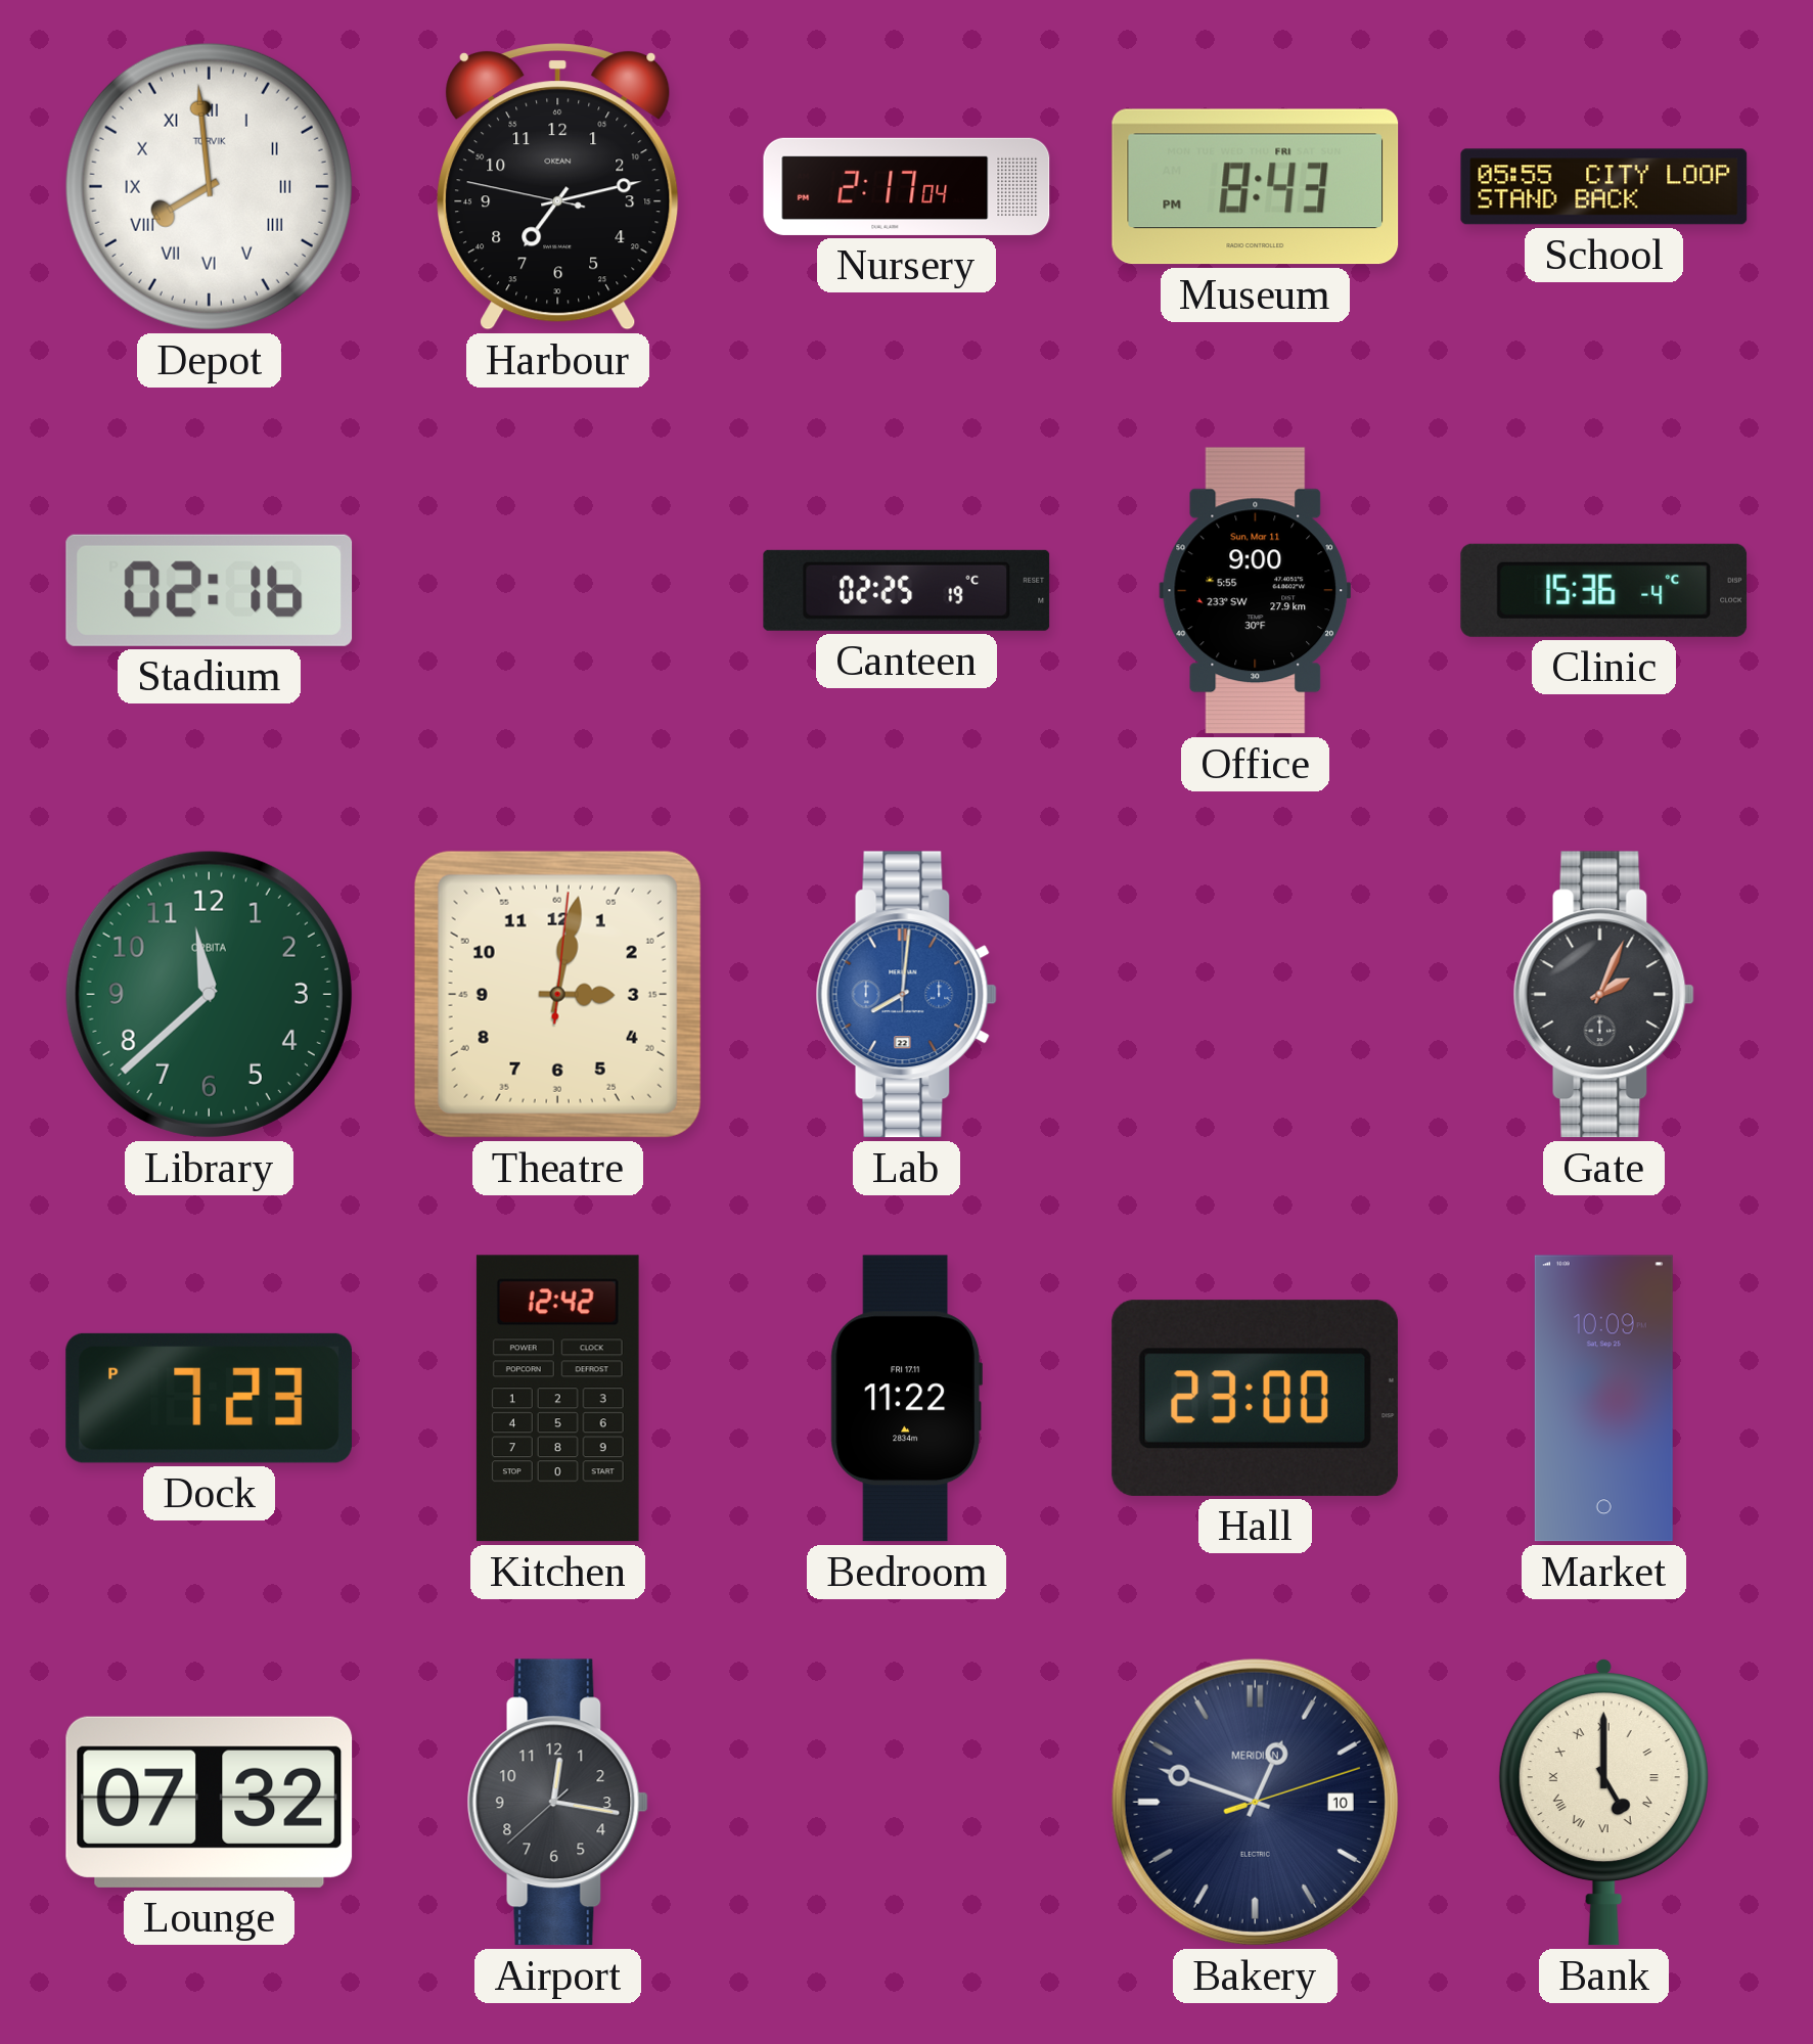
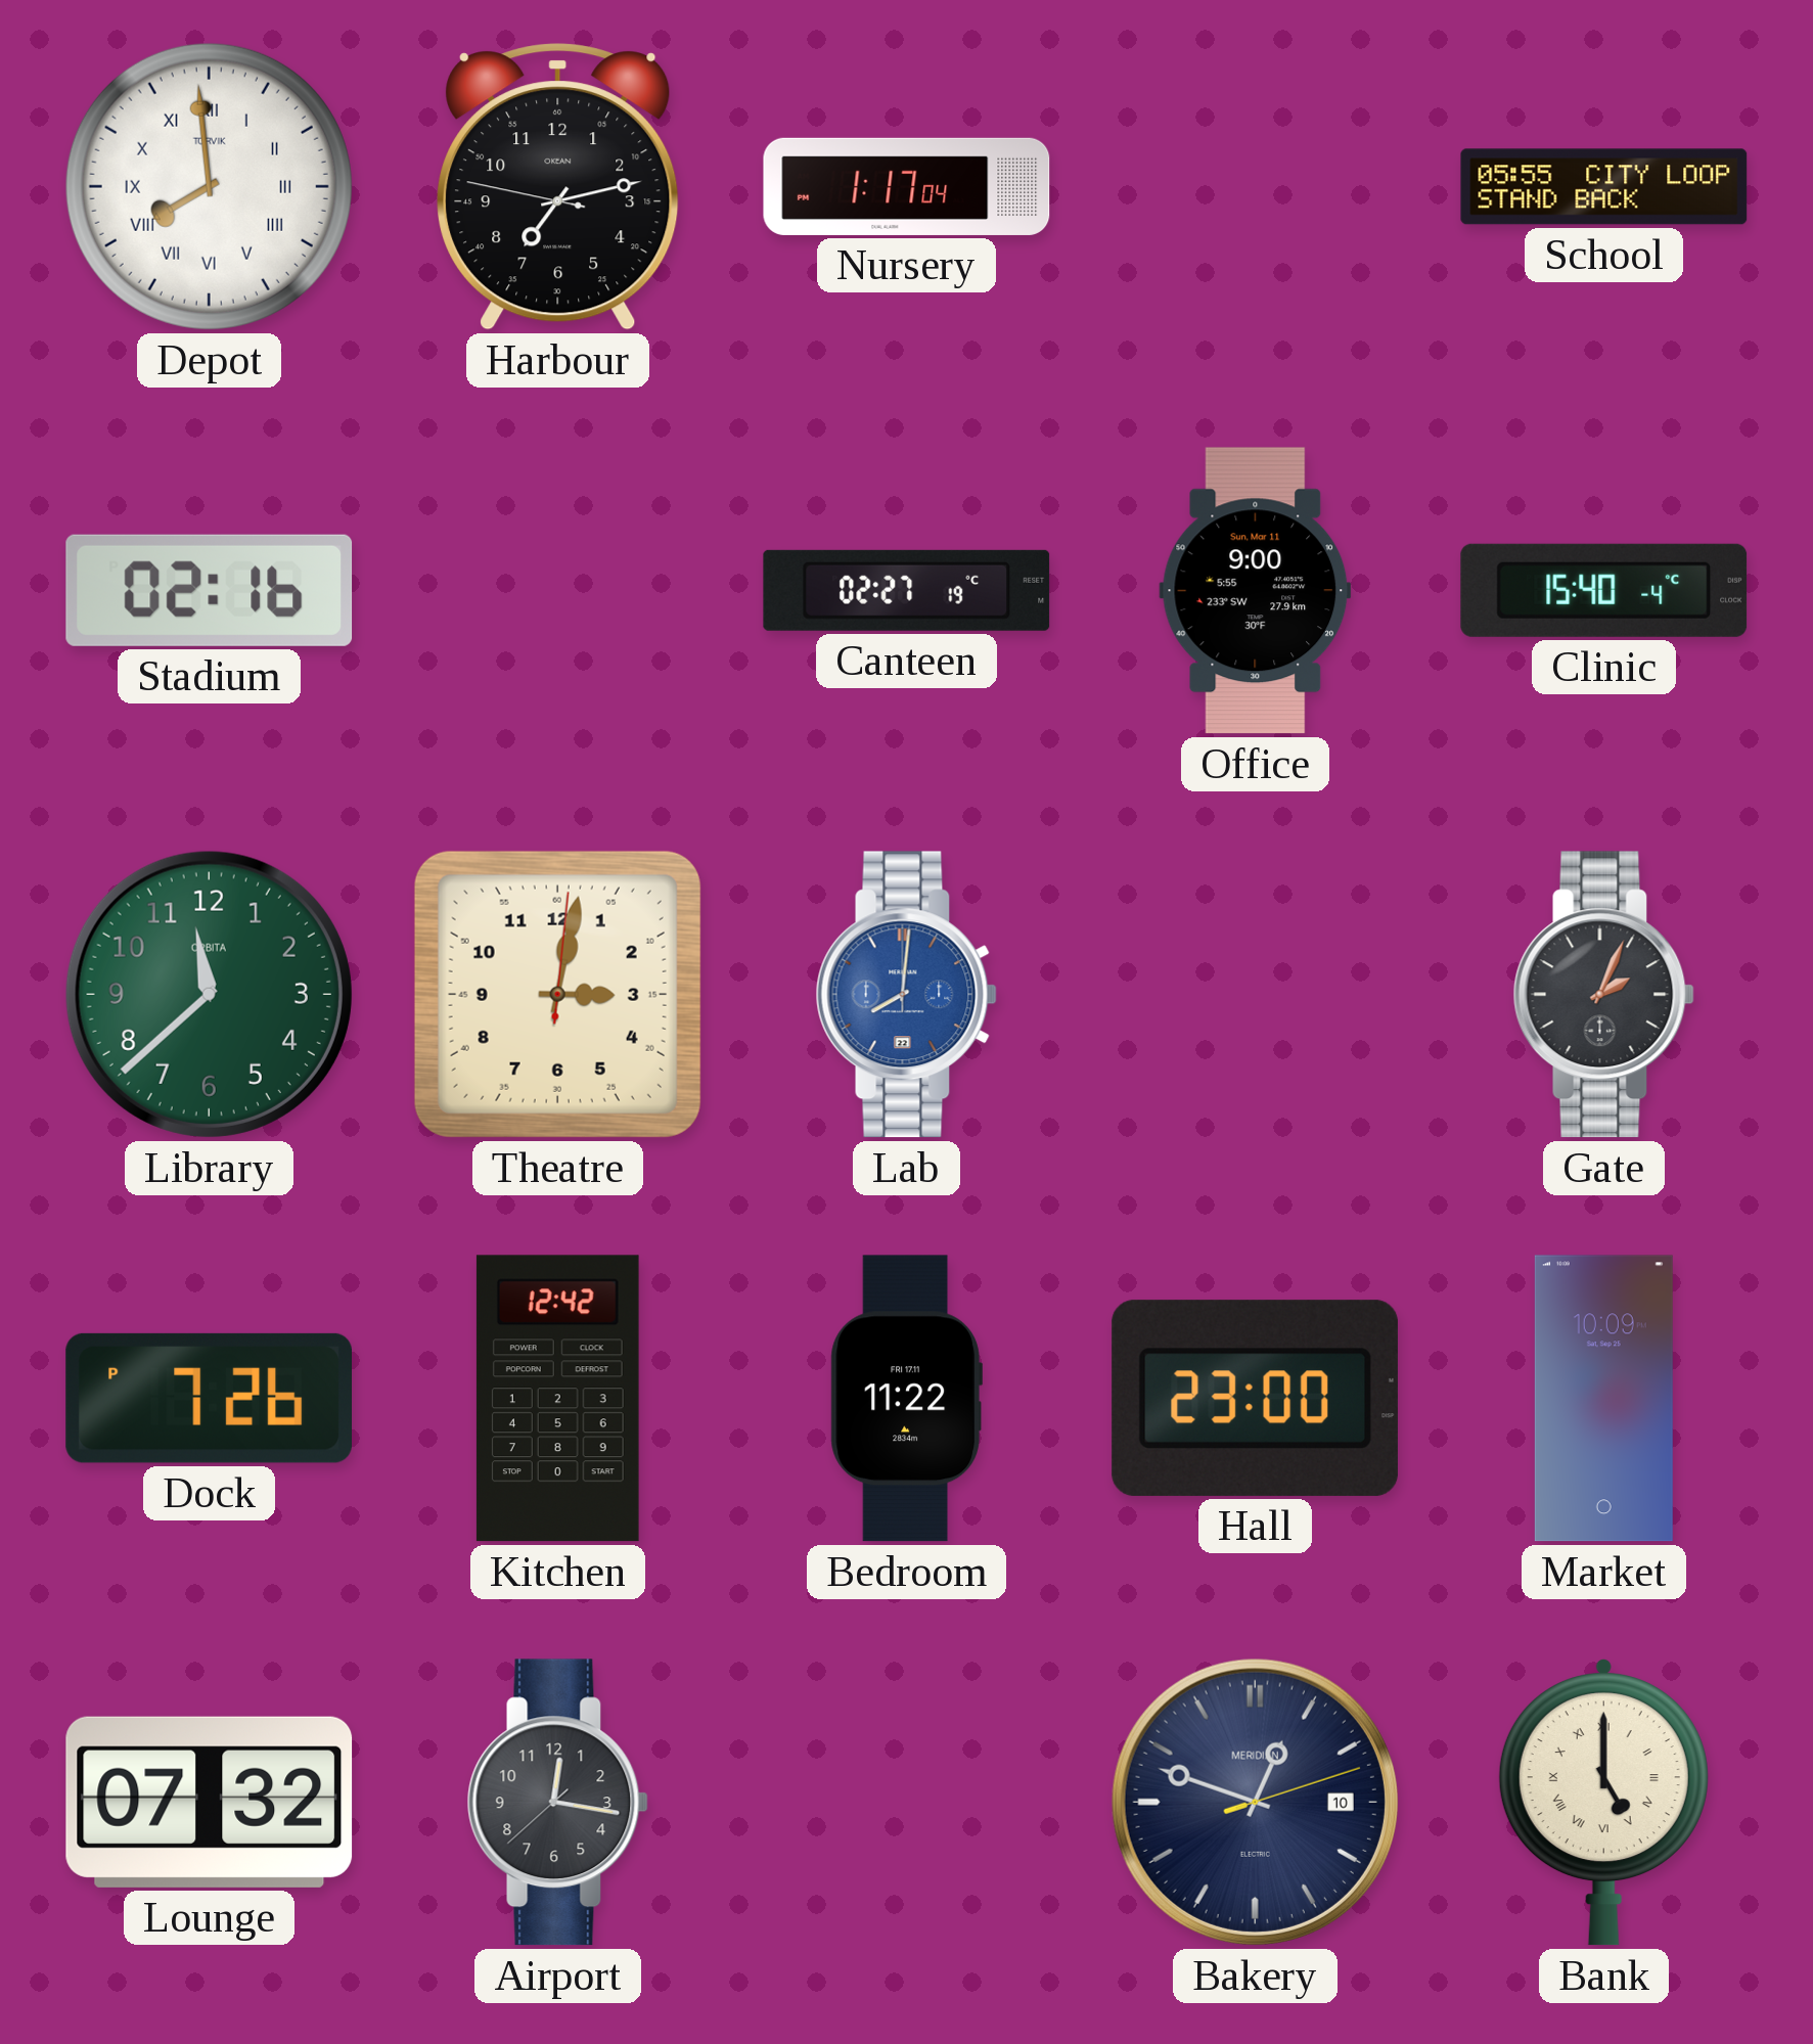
Nursery: 2:17 -> 1:17 (907, 186)
Museum: 8:43 -> none (1256, 187)
Canteen: 02:25 -> 02:27 (907, 590)
Clinic: 15:36 -> 15:40 (1604, 590)
Dock: 7:23 -> 7:26 (209, 1398)
